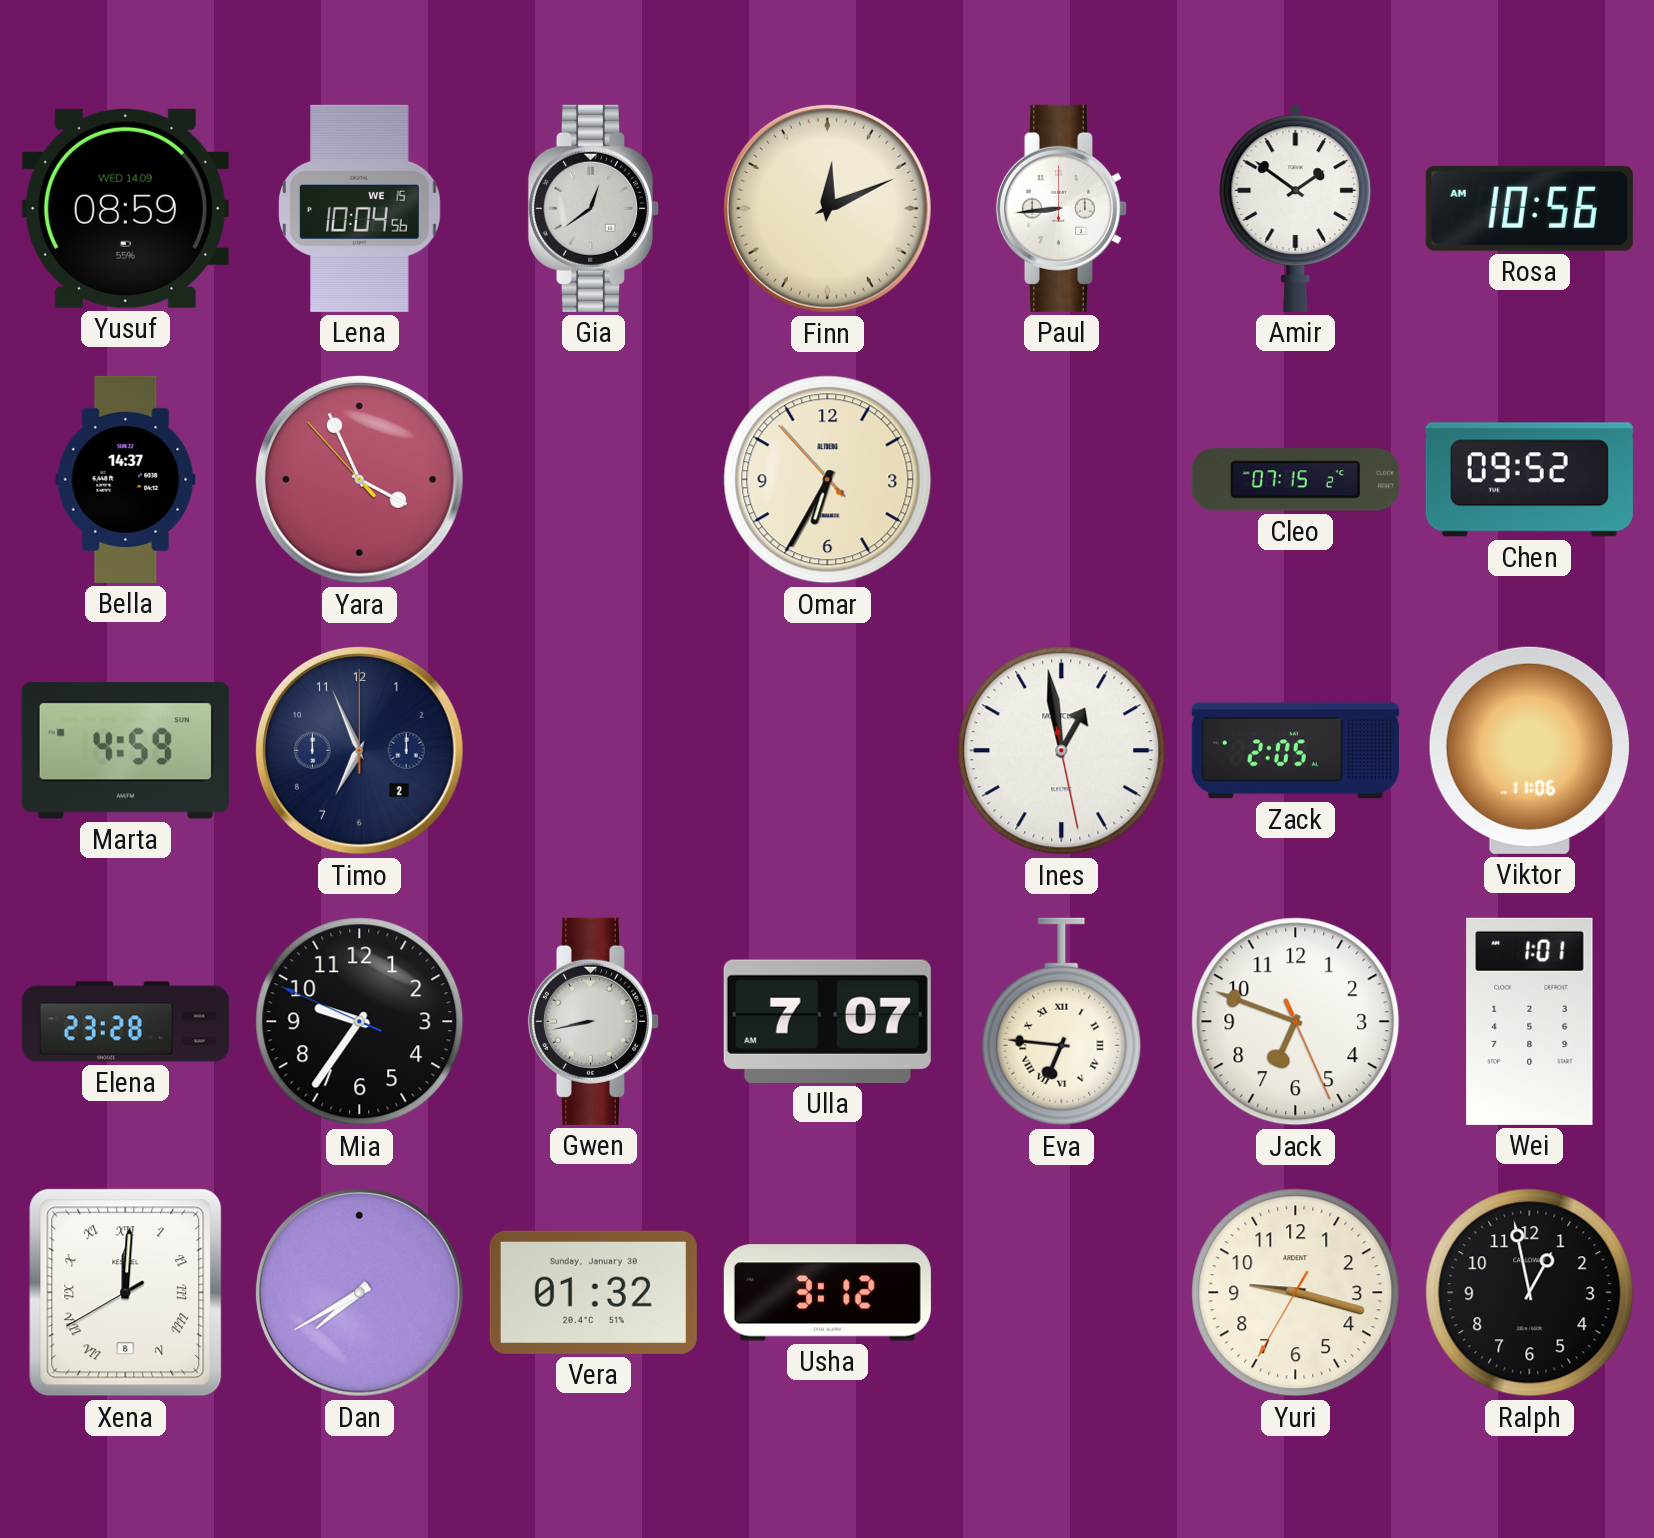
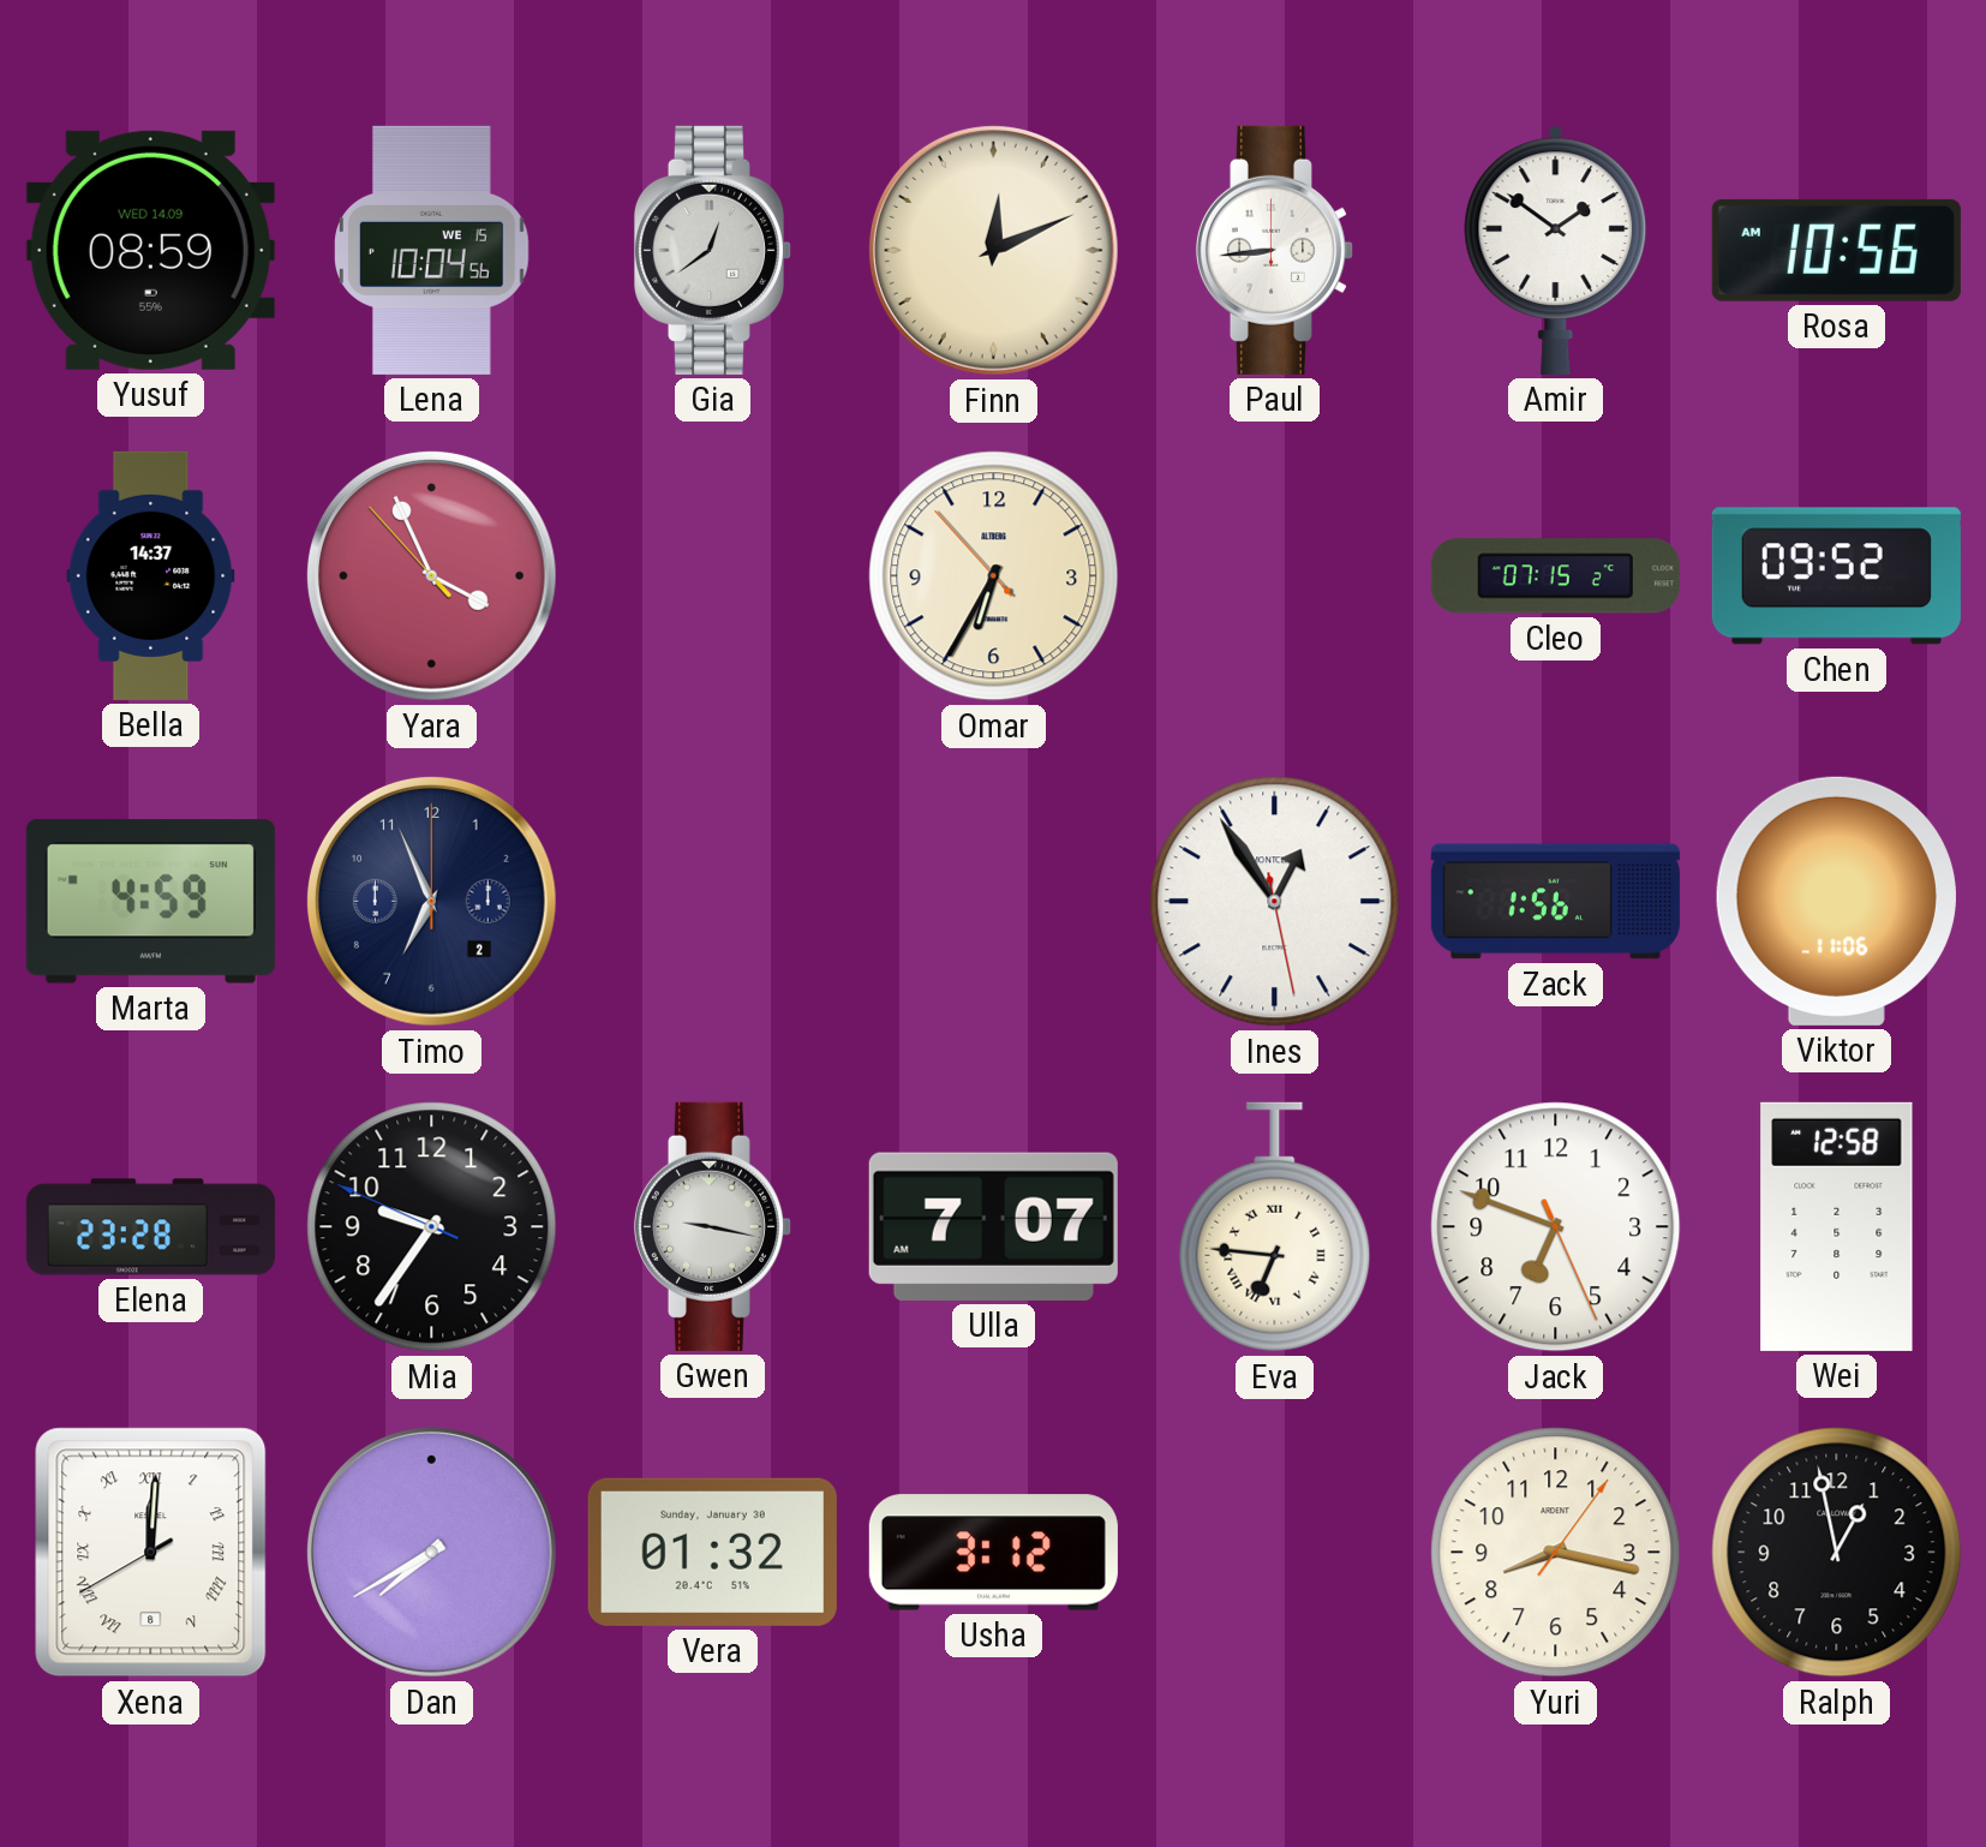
Ines: 12:58 -> 12:54 (1275, 902)
Zack: 2:05 -> 1:56 (1555, 902)
Gwen: 8:43 -> 9:17 (712, 1226)
Wei: 1:01 -> 12:58 (1837, 1226)
Yuri: 9:17 -> 8:17 (1556, 1553)
